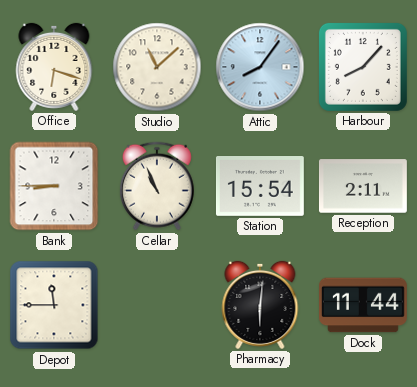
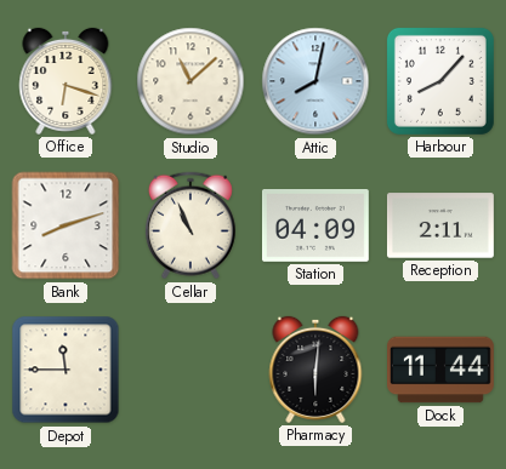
Attic: 8:06 -> 8:02 (315, 81)
Bank: 8:45 -> 8:12 (66, 225)
Station: 15:54 -> 04:09 (315, 227)
